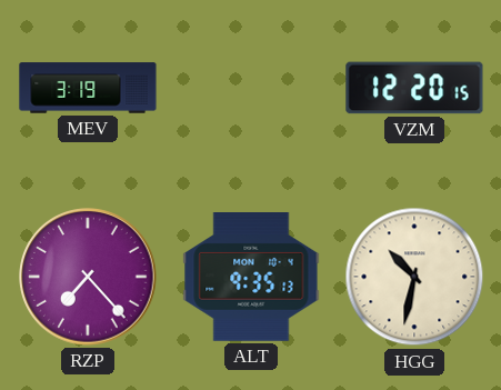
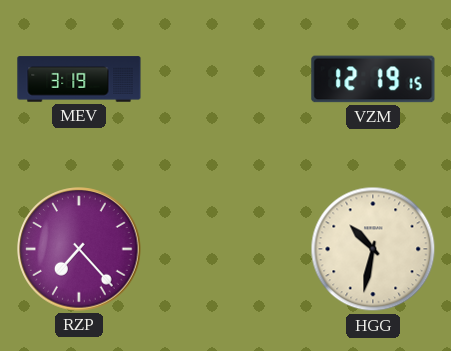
VZM: 12:20 -> 12:19 (373, 79)
ALT: 9:35 -> none (251, 278)
